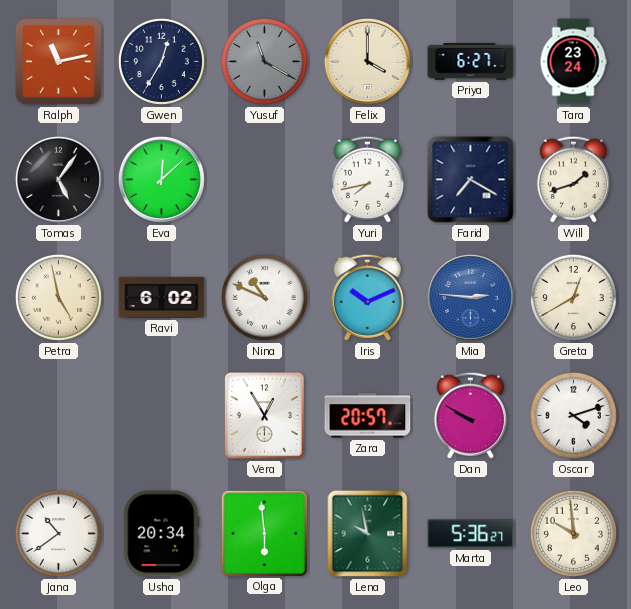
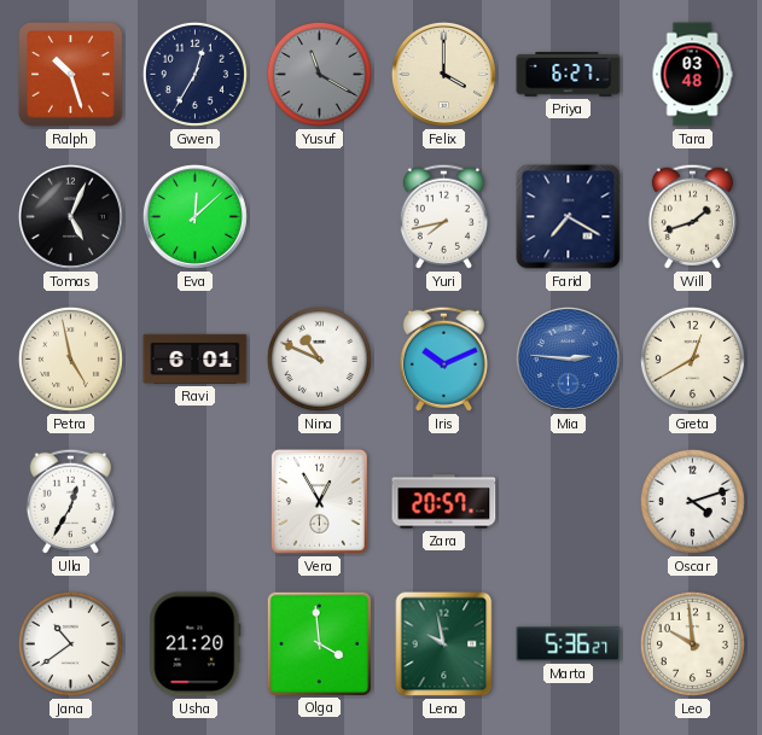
Ralph: 11:13 -> 10:27 (71, 75)
Tara: 23:24 -> 03:48 (692, 75)
Tomas: 5:06 -> 5:04 (70, 216)
Ravi: 6:02 -> 6:01 (196, 358)
Ulla: none -> 12:35 (70, 501)
Dan: 9:50 -> none (470, 415)
Usha: 20:34 -> 21:20 (196, 644)
Olga: 5:59 -> 3:59 (319, 643)
